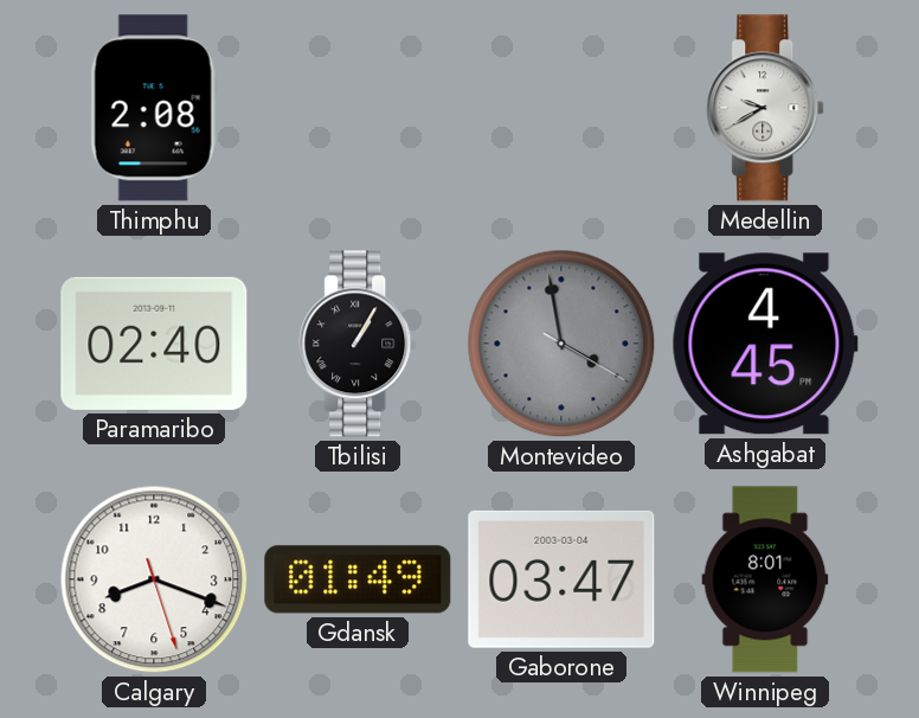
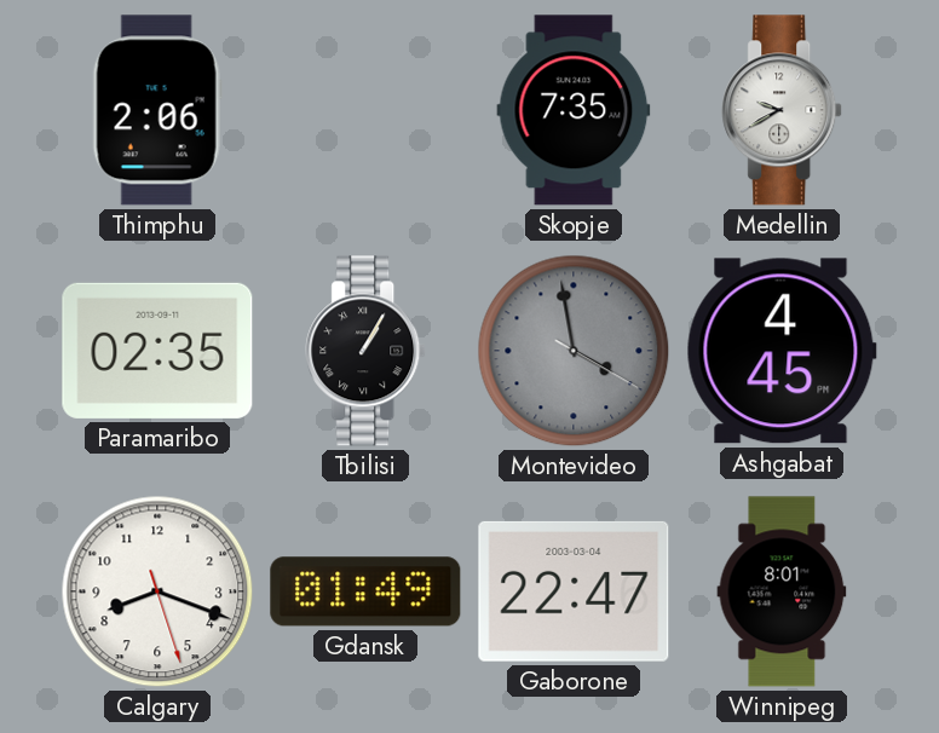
Thimphu: 2:08 -> 2:06 (157, 110)
Skopje: none -> 7:35 (574, 110)
Paramaribo: 02:40 -> 02:35 (157, 351)
Gaborone: 03:47 -> 22:47 (574, 591)
